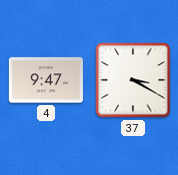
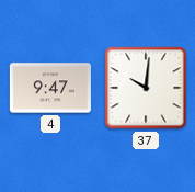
37: 3:20 -> 10:01 (146, 88)
